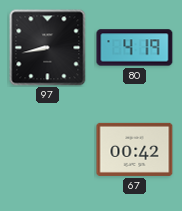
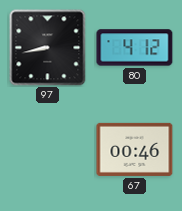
80: 4:19 -> 4:12 (135, 48)
67: 00:42 -> 00:46 (135, 149)
